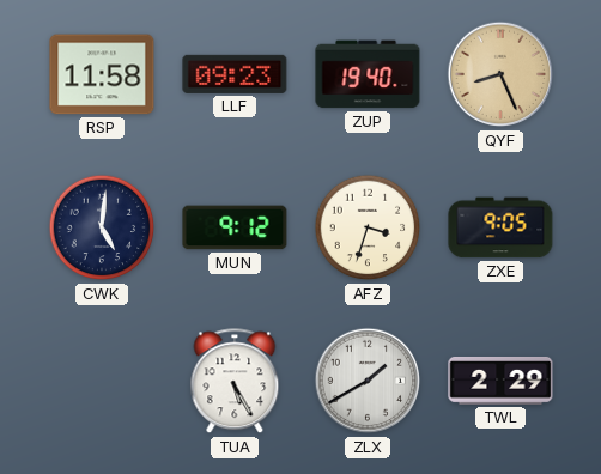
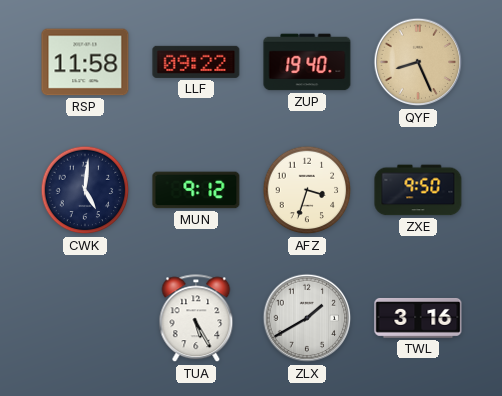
LLF: 09:23 -> 09:22 (196, 62)
ZXE: 9:05 -> 9:50 (418, 190)
TWL: 2:29 -> 3:16 (418, 318)
